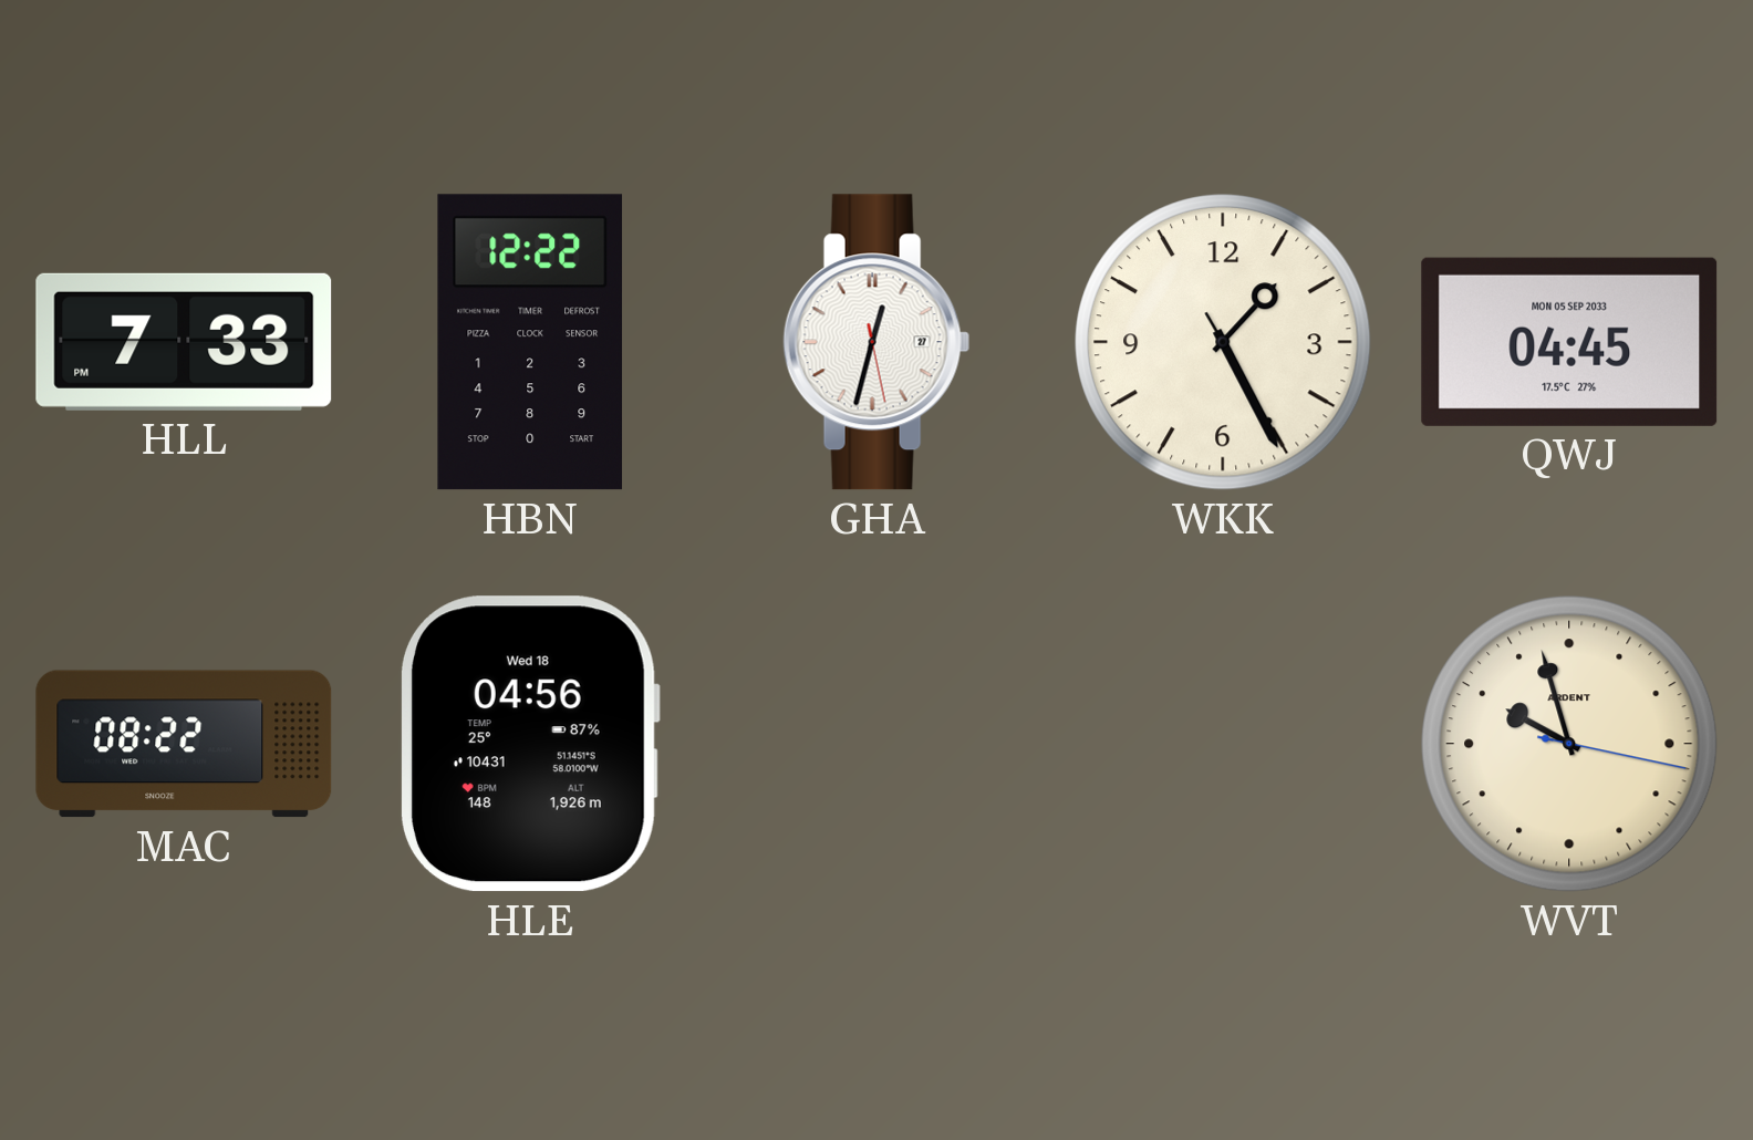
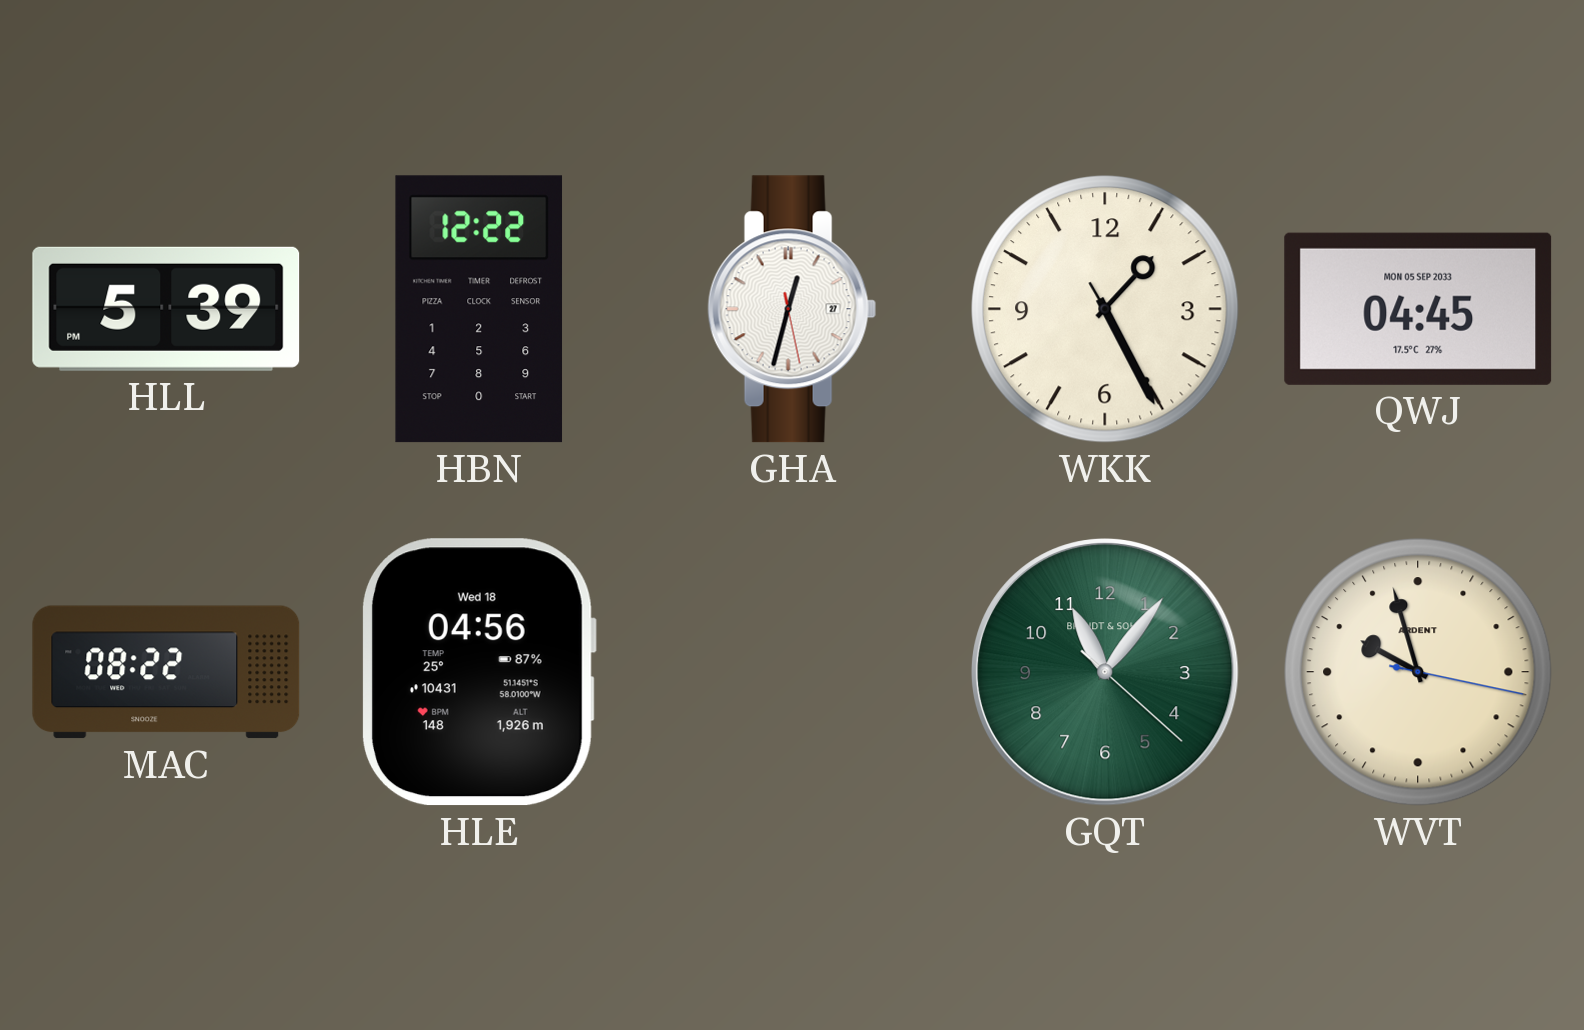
HLL: 7:33 -> 5:39 (166, 309)
GQT: none -> 11:06 (1106, 673)
